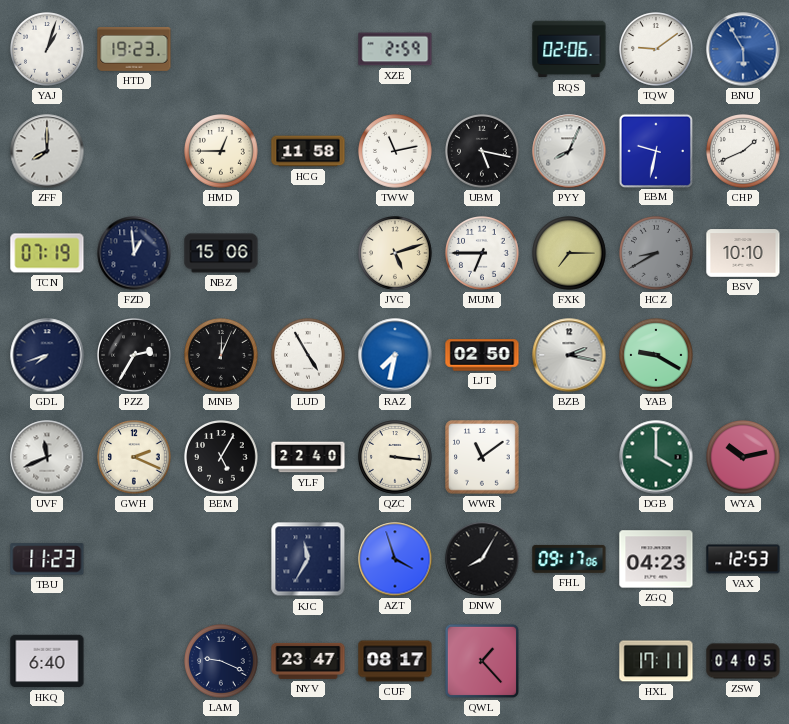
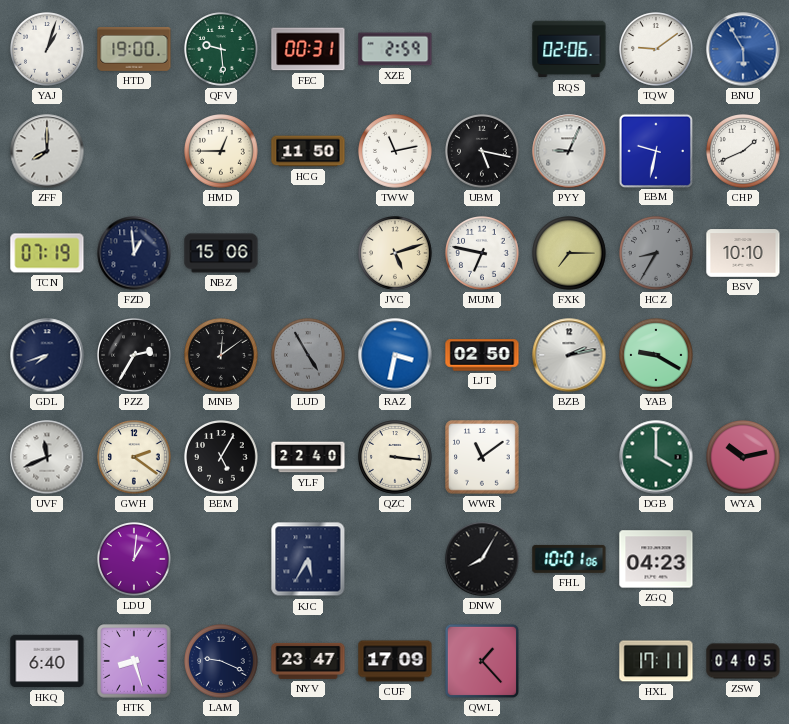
HTD: 19:23 -> 19:00 (134, 50)
QFV: none -> 9:29 (222, 50)
FEC: none -> 00:31 (308, 49)
HCG: 11:58 -> 11:50 (308, 151)
PYY: 8:04 -> 9:04 (569, 151)
MUM: 6:45 -> 6:47 (483, 254)
HCZ: 8:40 -> 8:35 (657, 254)
MNB: 12:04 -> 12:09 (222, 356)
LUD dial: white -> grey (309, 356)
RAZ: 7:32 -> 3:32 (395, 355)
BZB: 2:17 -> 2:13 (569, 355)
GWH: 2:19 -> 2:21 (135, 458)
TBU: 11:23 -> none (47, 559)
LDU: none -> 1:01 (135, 560)
KJC: 11:35 -> 5:35 (308, 559)
AZT: 3:57 -> none (395, 559)
FHL: 09:17 -> 10:01 (569, 559)
VAX: 12:53 -> none (743, 559)
HTK: none -> 8:27 (134, 661)
CUF: 08:17 -> 17:09 (395, 661)
